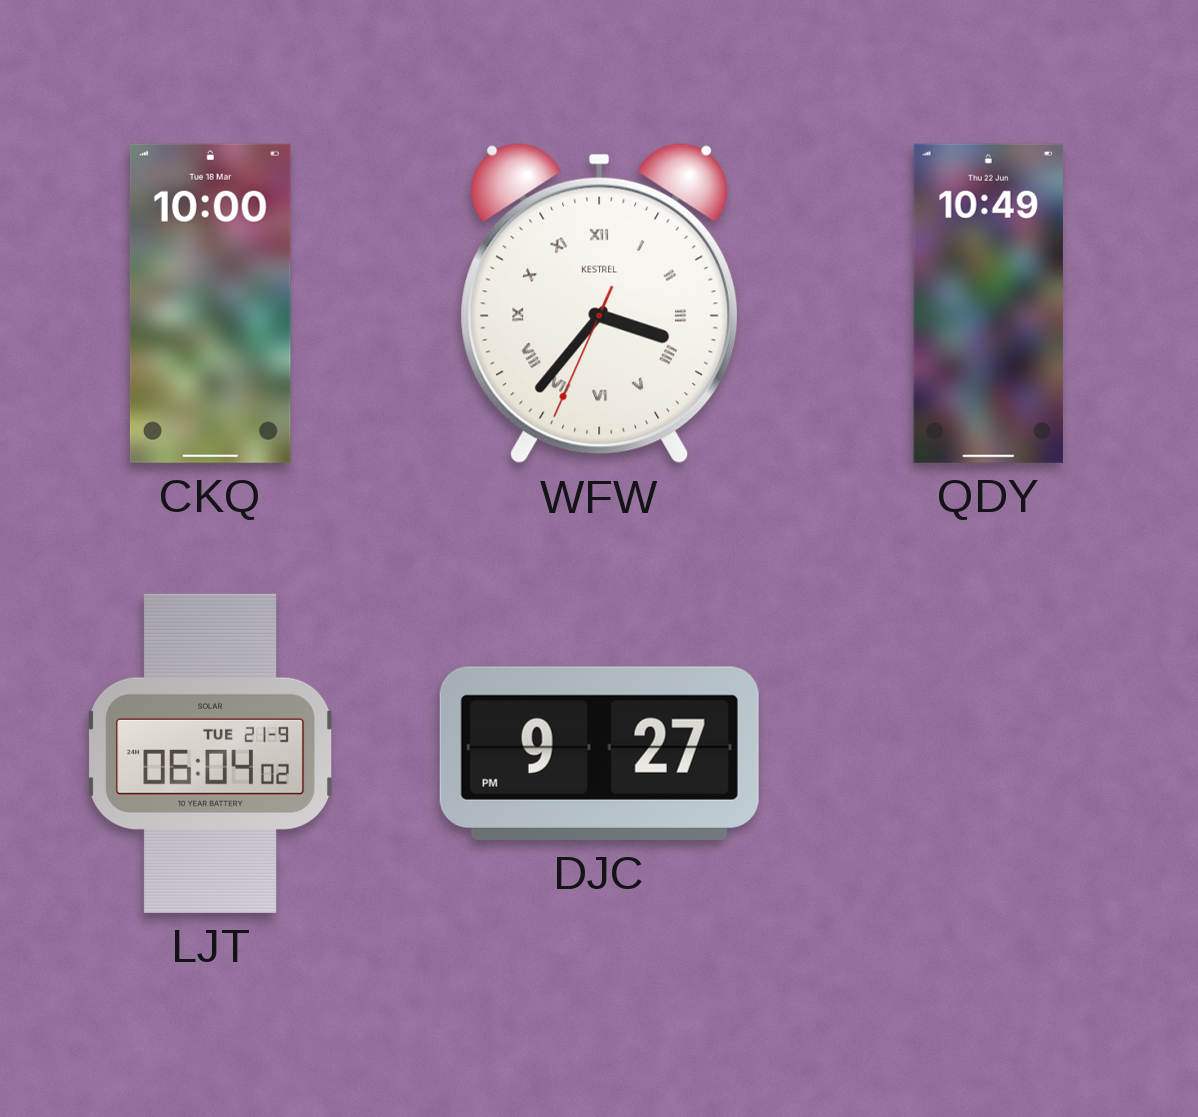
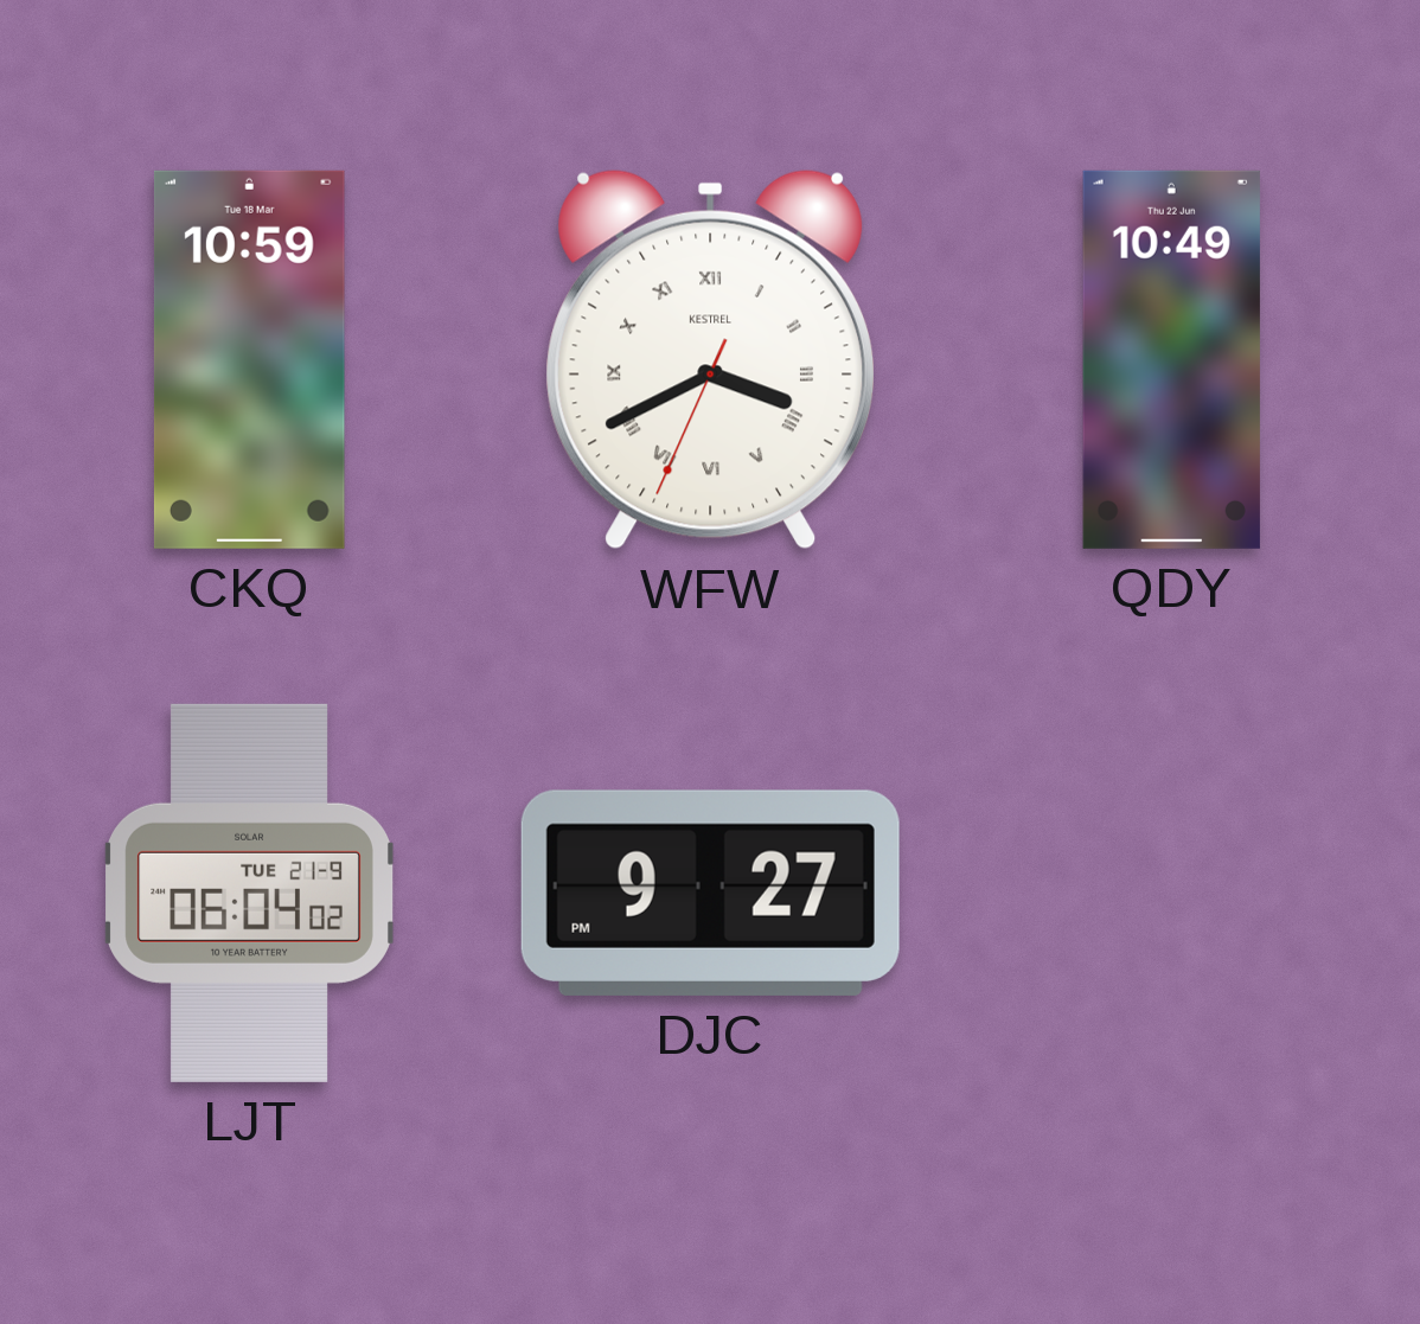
CKQ: 10:00 -> 10:59 (249, 359)
WFW: 3:36 -> 3:40 (710, 360)
